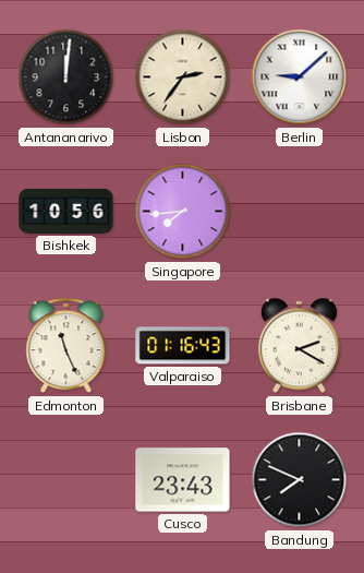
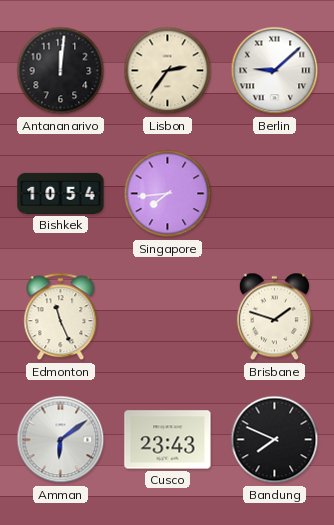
Bishkek: 10:56 -> 10:54 (61, 193)
Valparaiso: 01:16 -> none (183, 346)
Brisbane: 2:20 -> 1:48 (274, 317)
Amman: none -> 6:09 (61, 440)
